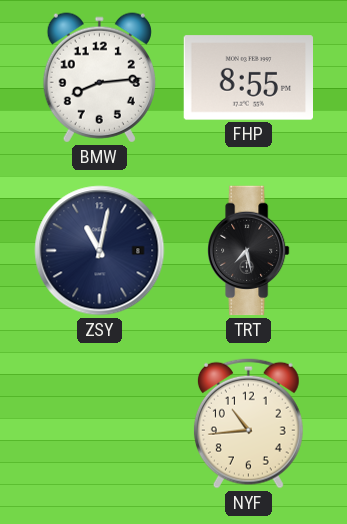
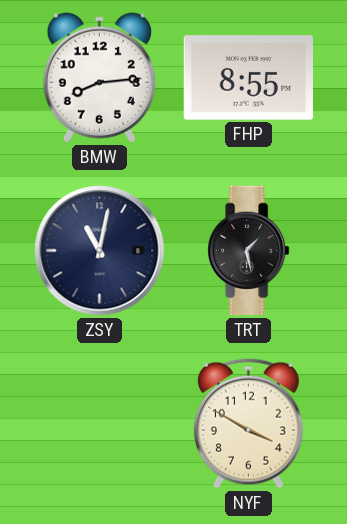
TRT: 7:28 -> 1:28 (249, 251)
NYF: 10:44 -> 3:50 (248, 423)
